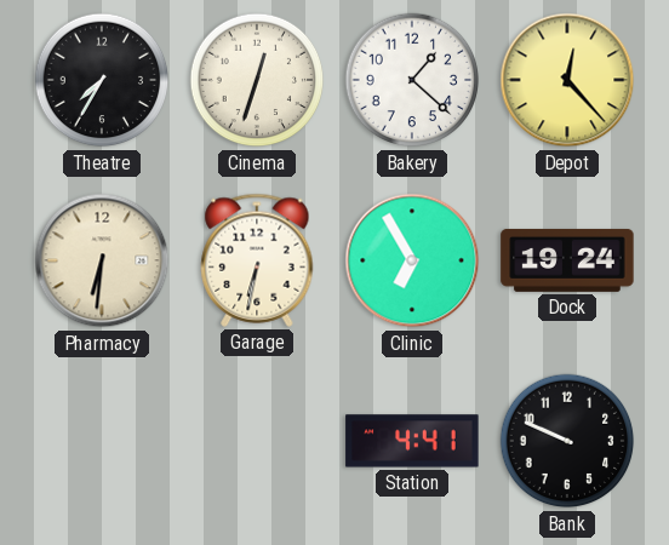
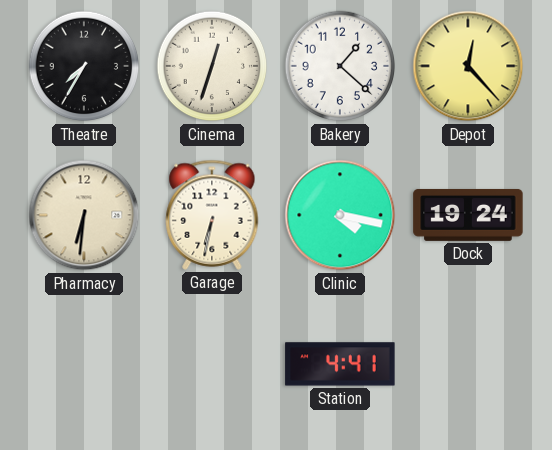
Clinic: 6:55 -> 4:17 (340, 215)
Bank: 9:49 -> none (567, 441)
